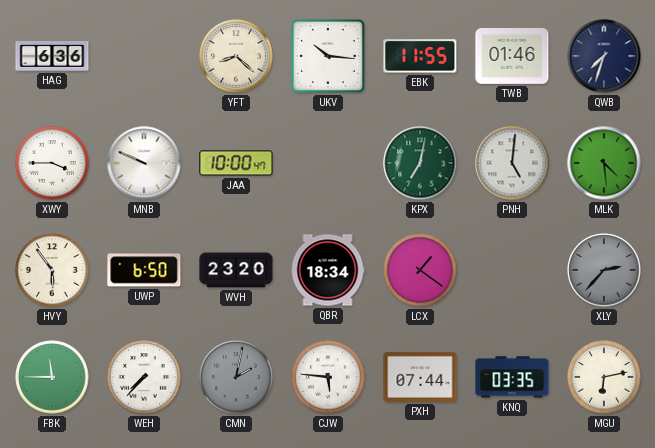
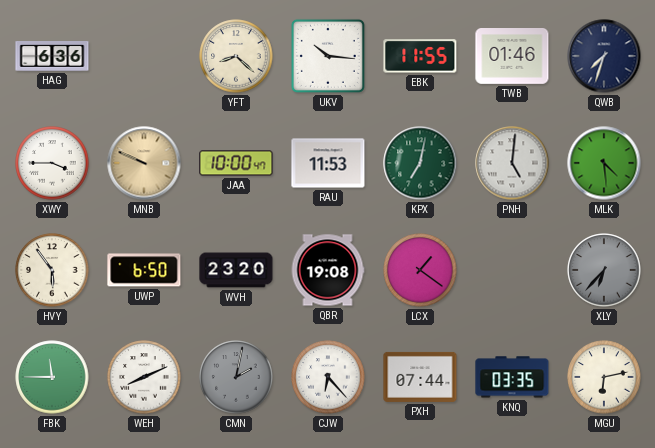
MNB dial: white -> champagne (144, 163)
RAU: none -> 11:53 (328, 163)
QBR: 18:34 -> 19:08 (328, 270)
XLY: 2:37 -> 6:37 (604, 270)
WEH: 7:37 -> 8:11 (144, 377)
CJW: 5:46 -> 6:23 (328, 377)
